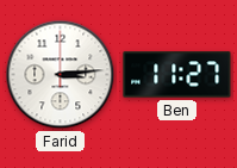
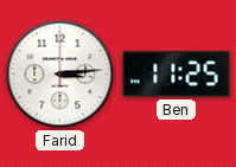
Ben: 11:27 -> 11:25 (177, 75)
